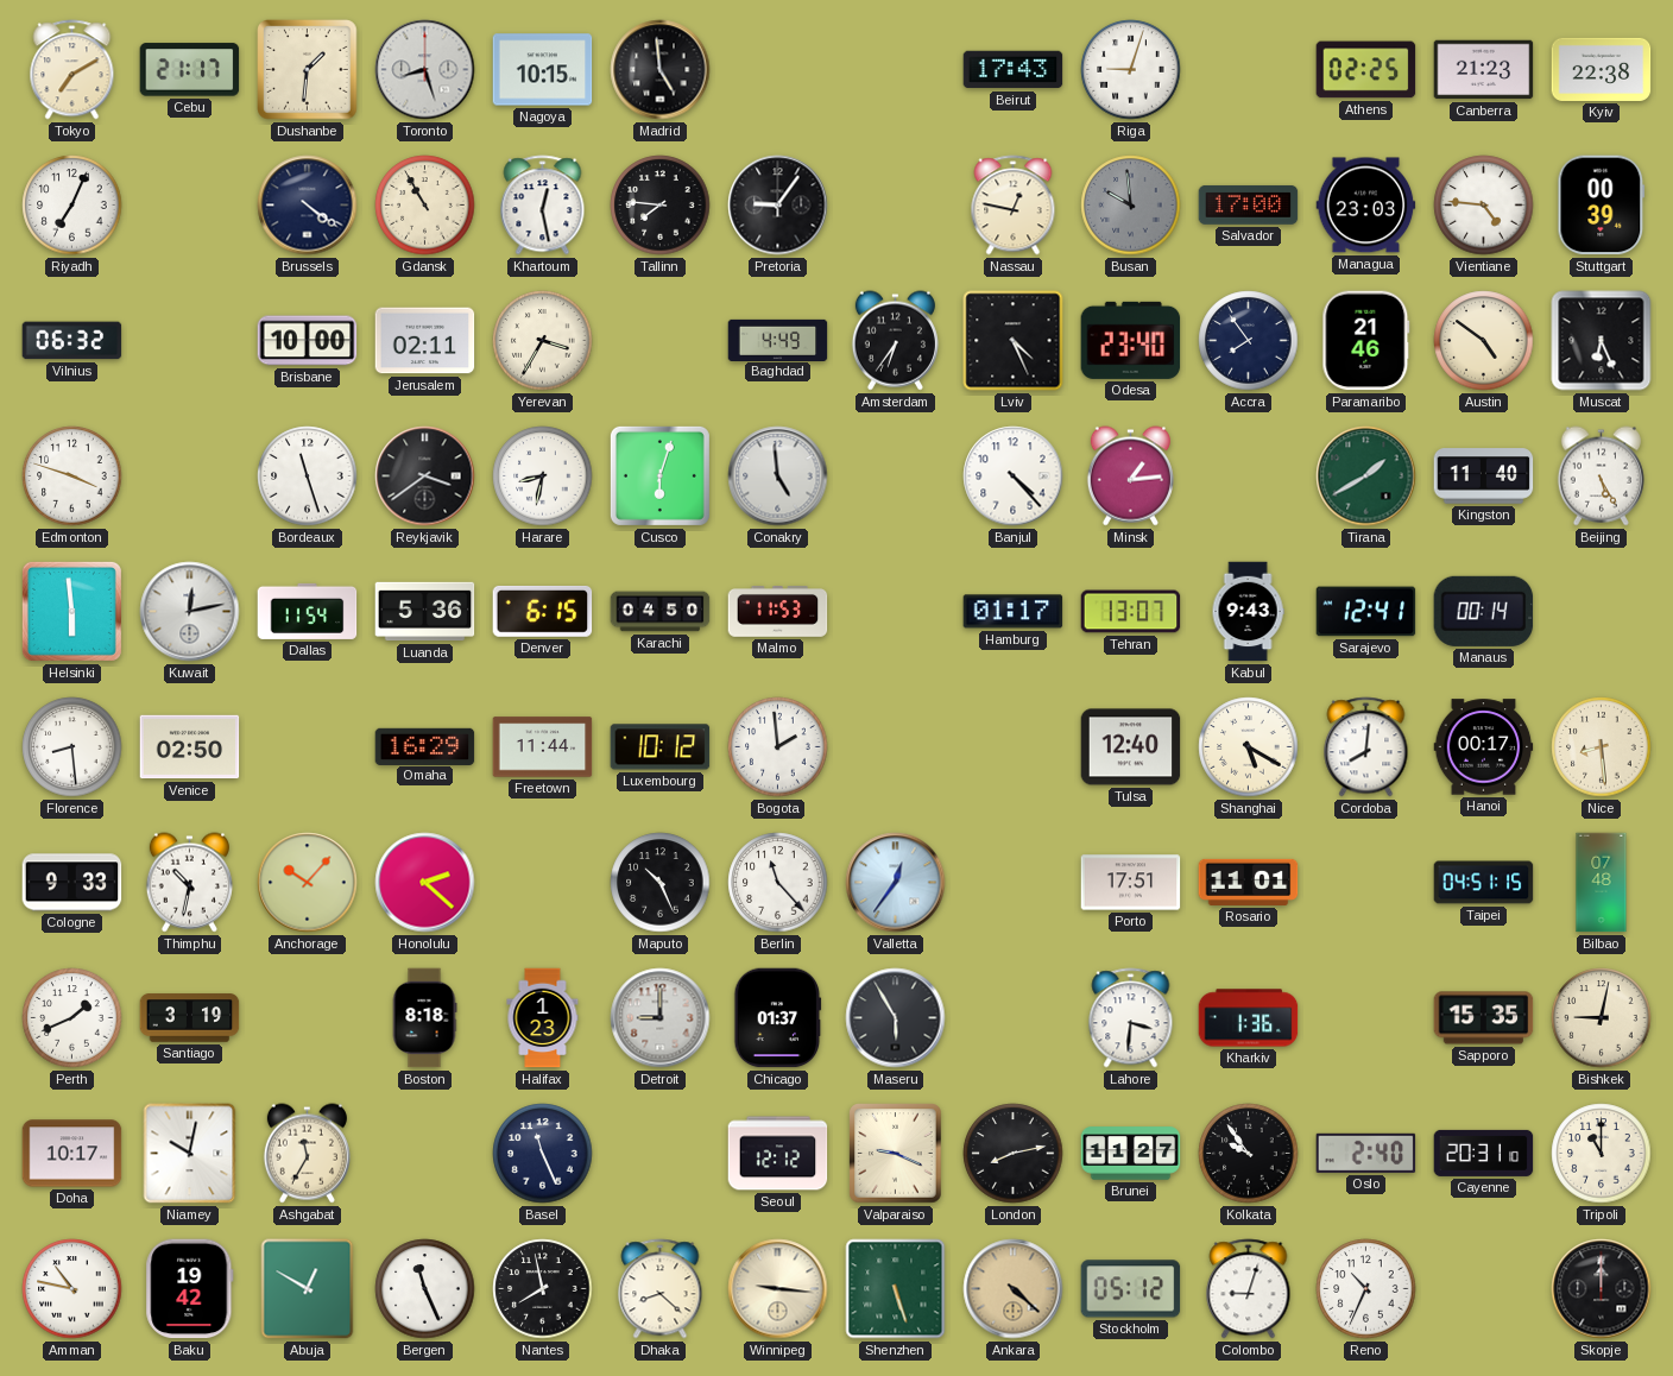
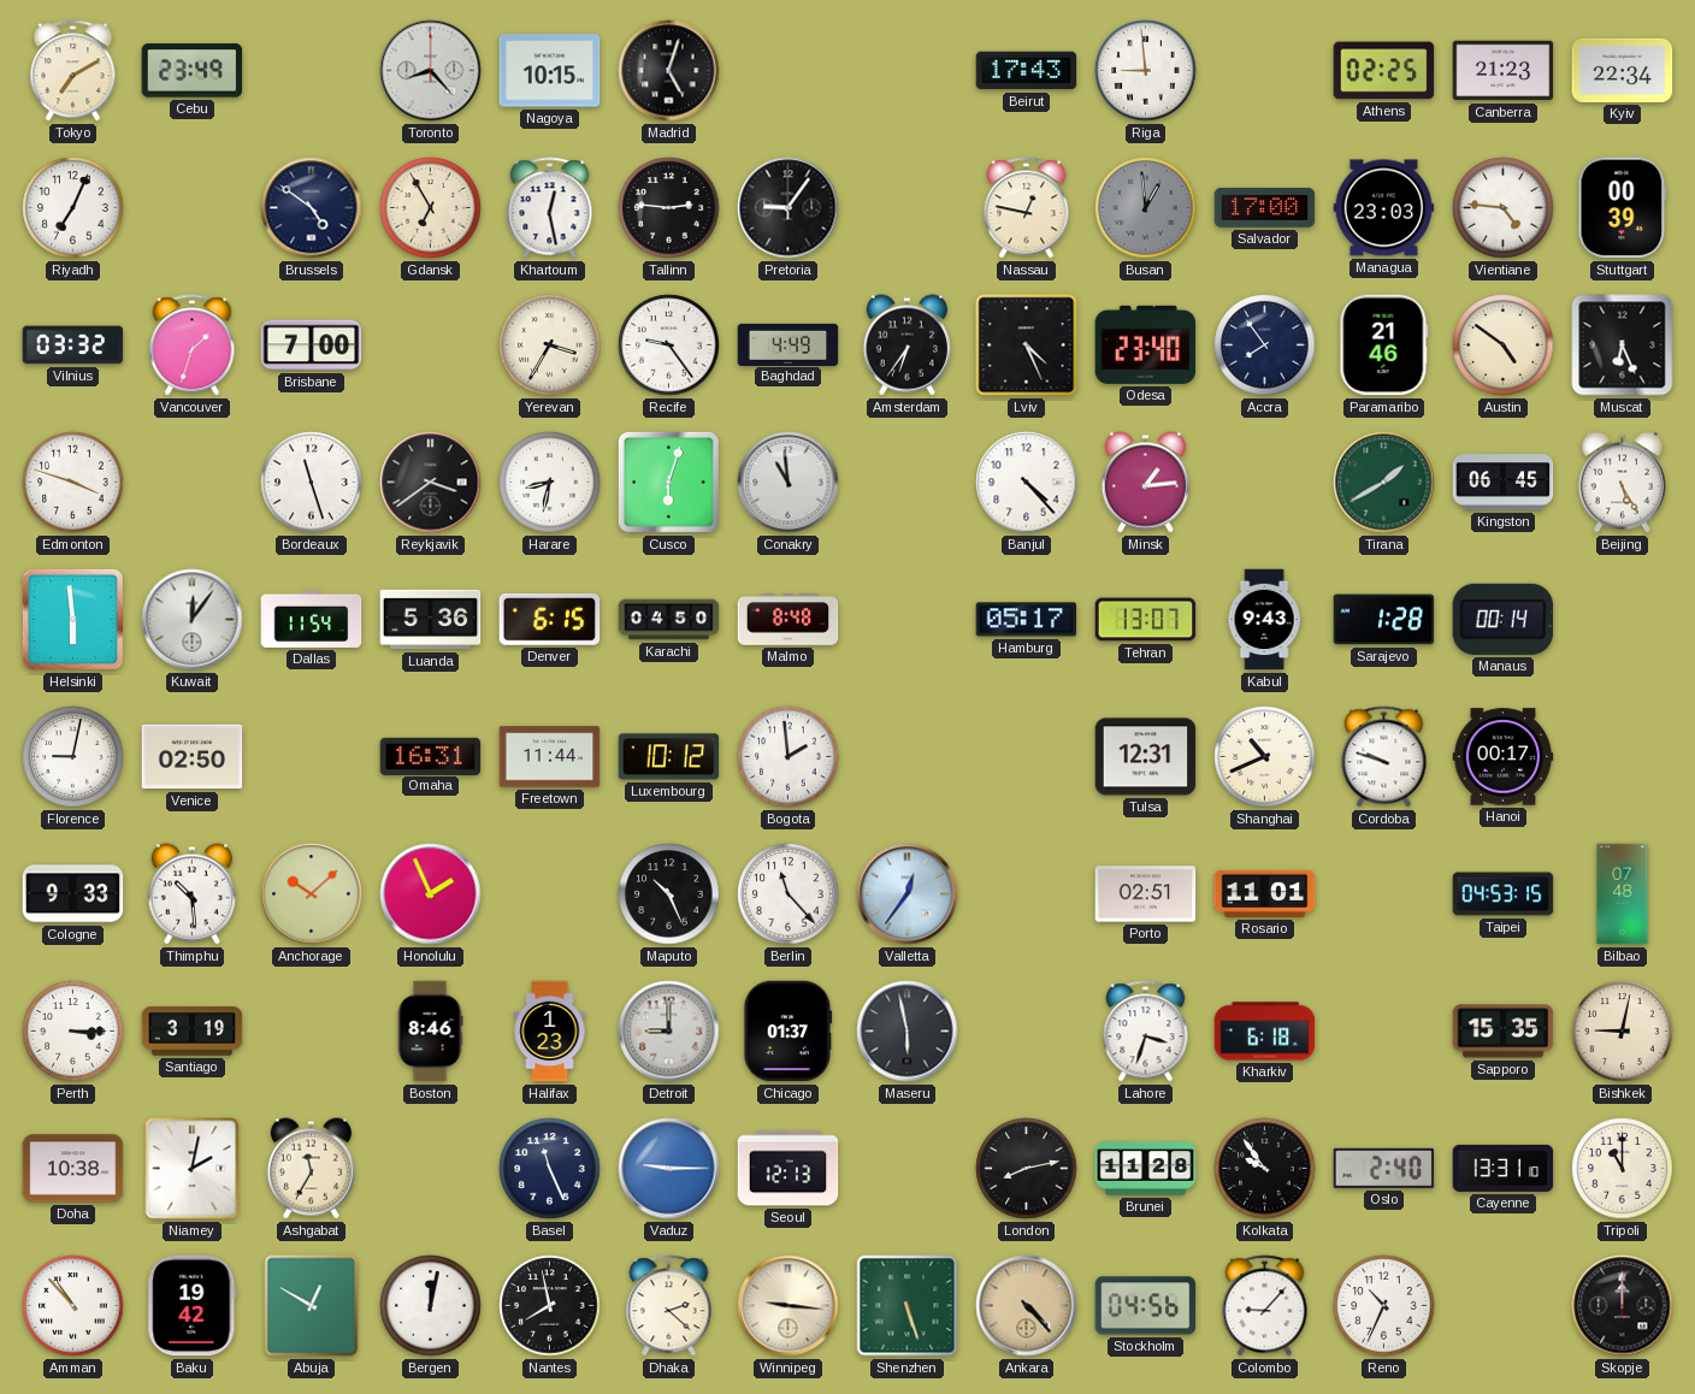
Cebu: 21:17 -> 23:49 (193, 71)
Dushanbe: 1:31 -> none (308, 70)
Toronto: 8:27 -> 8:23 (431, 71)
Madrid: 4:59 -> 5:03 (669, 71)
Riga: 9:03 -> 8:59 (1146, 71)
Kyiv: 22:38 -> 22:34 (1623, 70)
Brussels: 4:21 -> 4:51 (312, 208)
Gdansk: 10:55 -> 6:55 (431, 208)
Tallinn: 7:46 -> 2:46 (669, 208)
Busan: 9:59 -> 12:59 (1146, 208)
Vilnius: 06:32 -> 03:32 (73, 345)
Vancouver: none -> 1:33 (193, 345)
Brisbane: 10:00 -> 7:00 (312, 345)
Jerusalem: 02:11 -> none (425, 341)
Recife: none -> 9:24 (669, 345)
Conakry: 4:59 -> 10:59 (789, 483)
Kingston: 11:40 -> 06:45 (1504, 483)
Kuwait: 12:13 -> 12:06 (193, 620)
Malmo: 11:53 -> 8:48 (789, 620)
Hamburg: 01:17 -> 05:17 (1027, 620)
Sarajevo: 12:41 -> 1:28 (1384, 620)
Florence: 8:29 -> 9:02 (73, 757)
Omaha: 16:29 -> 16:31 (431, 756)
Tulsa: 12:40 -> 12:31 (1146, 757)
Shanghai: 5:20 -> 10:41 (1265, 757)
Cordoba: 8:01 -> 9:48 (1384, 757)
Nice: 8:29 -> none (1602, 747)
Thimphu: 10:32 -> 10:29 (191, 894)
Anchorage: 10:07 -> 10:08 (312, 894)
Honolulu: 2:22 -> 1:56 (431, 894)
Porto: 17:51 -> 02:51 (1146, 894)
Taipei: 04:51 -> 04:53 (1504, 894)
Perth: 1:41 -> 3:15 (73, 1032)
Boston: 8:18 -> 8:46 (430, 1032)
Maseru: 5:55 -> 5:58 (908, 1032)
Lahore: 3:31 -> 3:33 (1146, 1032)
Kharkiv: 1:36 -> 6:18 (1265, 1032)
Doha: 10:17 -> 10:38 (73, 1169)
Niamey: 10:02 -> 2:02 (193, 1169)
Vaduz: none -> 9:15 (669, 1169)
Seoul: 12:12 -> 12:13 (789, 1169)
Valparaiso: 9:19 -> none (896, 1154)
Brunei: 11:27 -> 11:28 (1146, 1169)
Cayenne: 20:31 -> 13:31 (1504, 1168)
Amman: 10:47 -> 10:53 (73, 1306)
Bergen: 11:26 -> 12:02 (431, 1306)
Dhaka: 8:22 -> 2:22 (669, 1306)
Ankara: 4:22 -> 4:23 (1027, 1306)
Stockholm: 05:12 -> 04:56 (1146, 1306)
Colombo: 9:03 -> 9:07 (1265, 1306)
